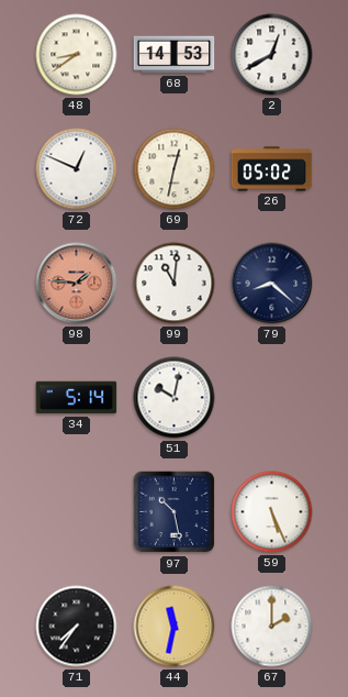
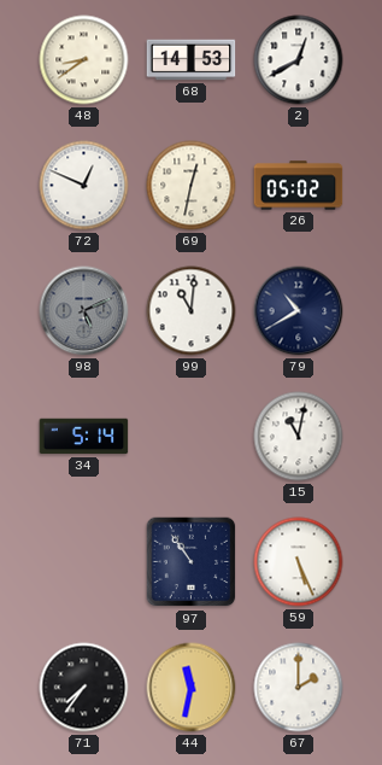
98: 1:46 -> 5:11 (84, 311)
98 dial: salmon -> grey (84, 311)
79: 8:22 -> 10:40 (299, 311)
51: 10:02 -> none (175, 398)
15: none -> 11:02 (299, 437)
97: 10:28 -> 10:54 (192, 562)
